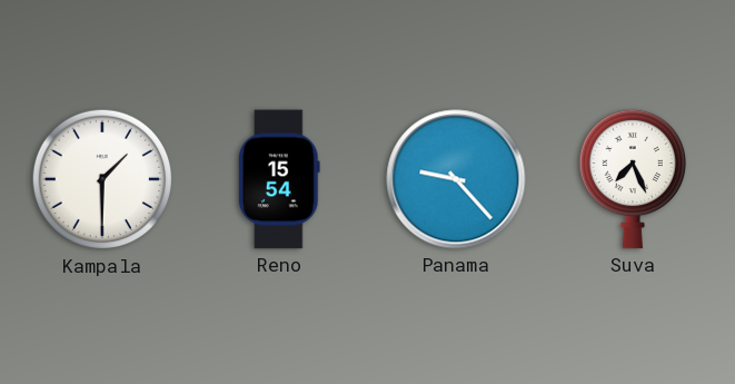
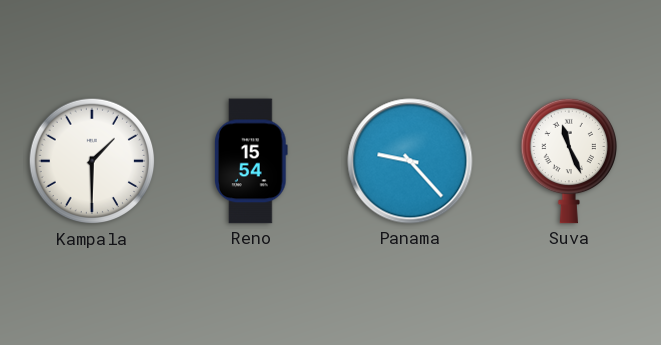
Suva: 7:26 -> 11:26 (568, 161)
